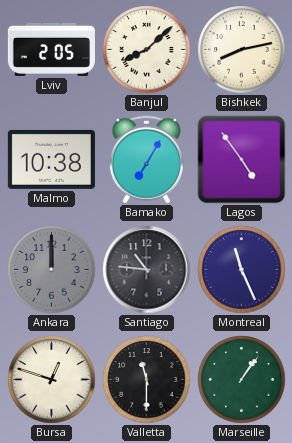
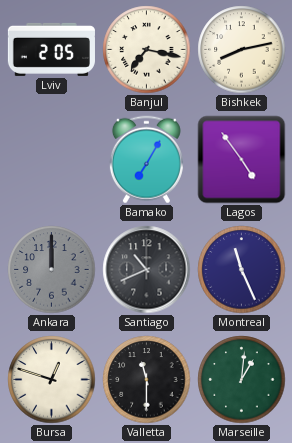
Banjul: 8:08 -> 7:17 (147, 50)
Malmo: 10:38 -> none (51, 159)
Santiago: 10:46 -> 10:41 (147, 270)
Marseille: 1:06 -> 1:01 (242, 380)
